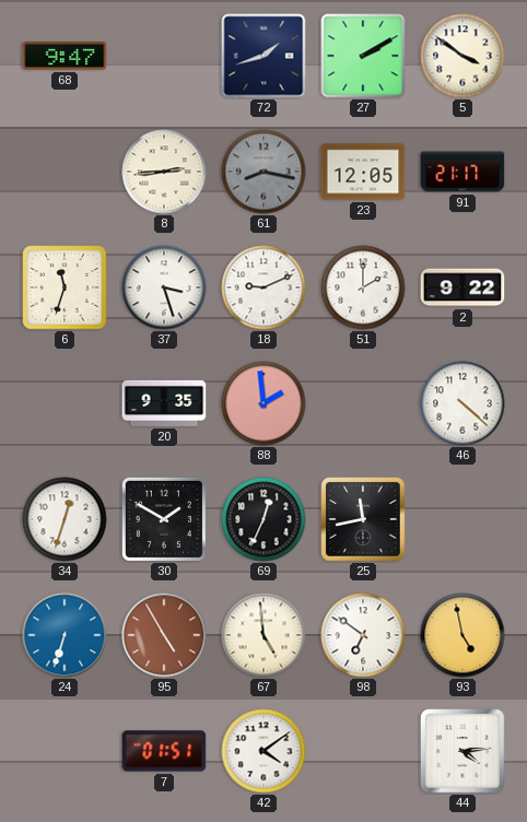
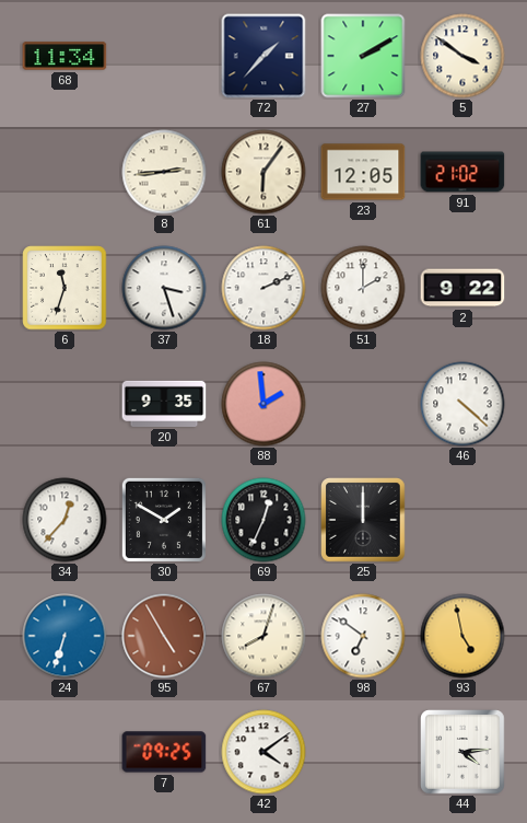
68: 9:47 -> 11:34 (65, 56)
72: 1:42 -> 1:37 (263, 56)
61: 8:17 -> 6:06 (263, 172)
61 dial: grey -> cream (263, 172)
91: 21:17 -> 21:02 (462, 172)
18: 9:11 -> 2:11 (263, 288)
34: 12:33 -> 12:37 (65, 520)
25: 11:43 -> 12:00 (363, 520)
67: 4:59 -> 8:03 (263, 636)
7: 01:51 -> 09:25 (164, 752)
